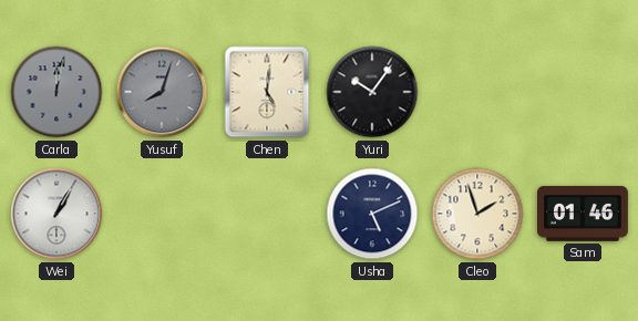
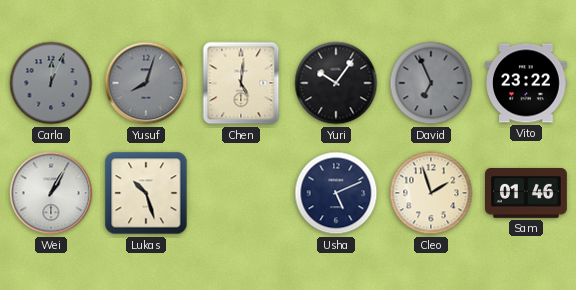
Carla: 12:02 -> 12:04 (51, 83)
David: none -> 6:56 (431, 83)
Vito: none -> 23:22 (527, 83)
Lukas: none -> 10:27 (146, 193)
